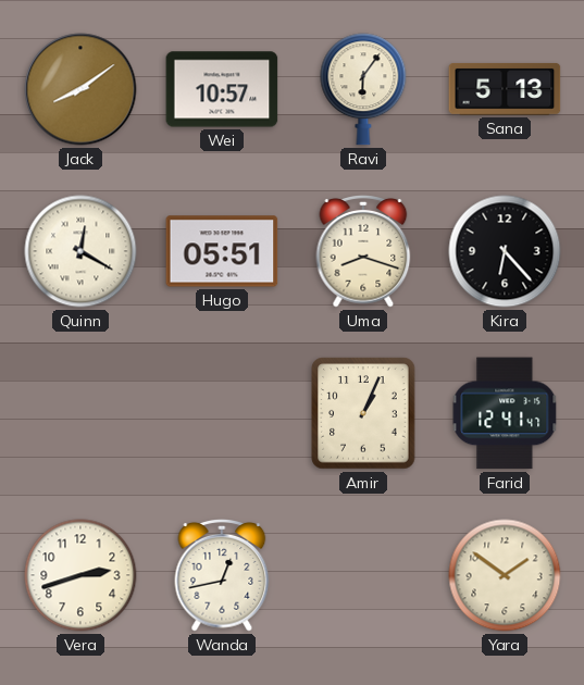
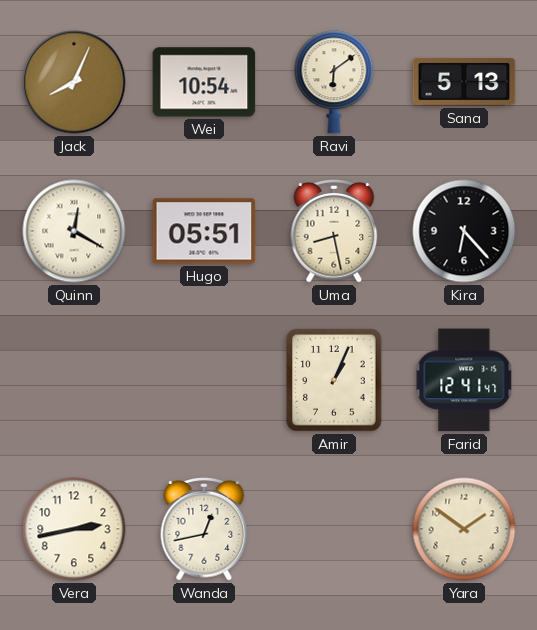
Jack: 8:09 -> 8:04 (74, 82)
Wei: 10:57 -> 10:54 (204, 82)
Ravi: 6:06 -> 6:09 (334, 82)
Uma: 8:18 -> 8:28 (334, 232)
Vera: 2:42 -> 2:43 (74, 529)
